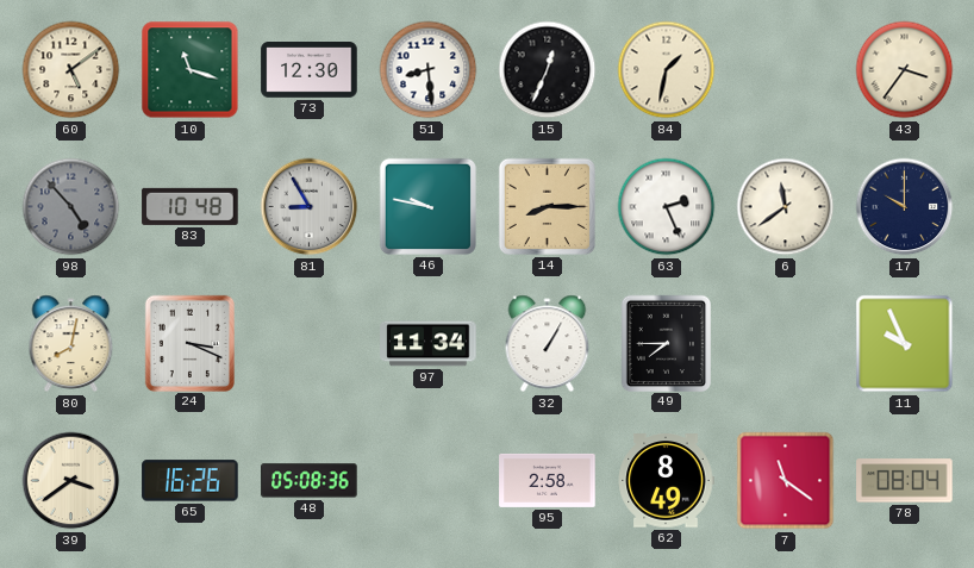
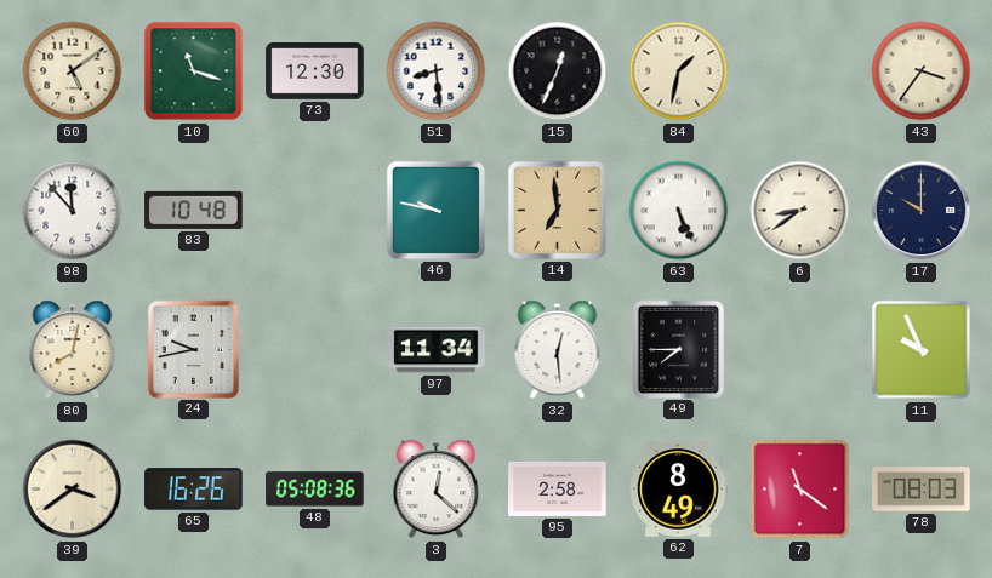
98: 4:53 -> 11:53 (73, 211)
98 dial: grey -> white (73, 211)
81: 8:55 -> none (310, 207)
14: 8:15 -> 6:59 (557, 210)
63: 2:26 -> 5:26 (679, 211)
6: 11:39 -> 8:39 (800, 211)
24: 3:19 -> 9:43 (193, 349)
32: 1:05 -> 12:29 (558, 350)
3: none -> 12:22 (437, 490)
78: 08:04 -> 08:03 (922, 490)
